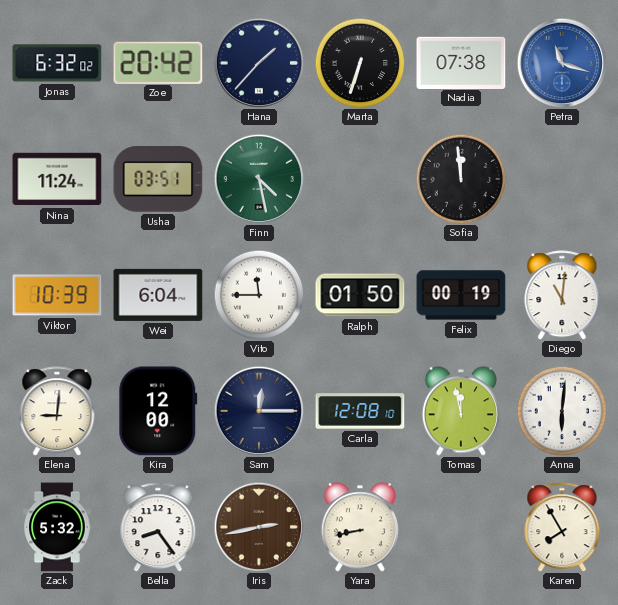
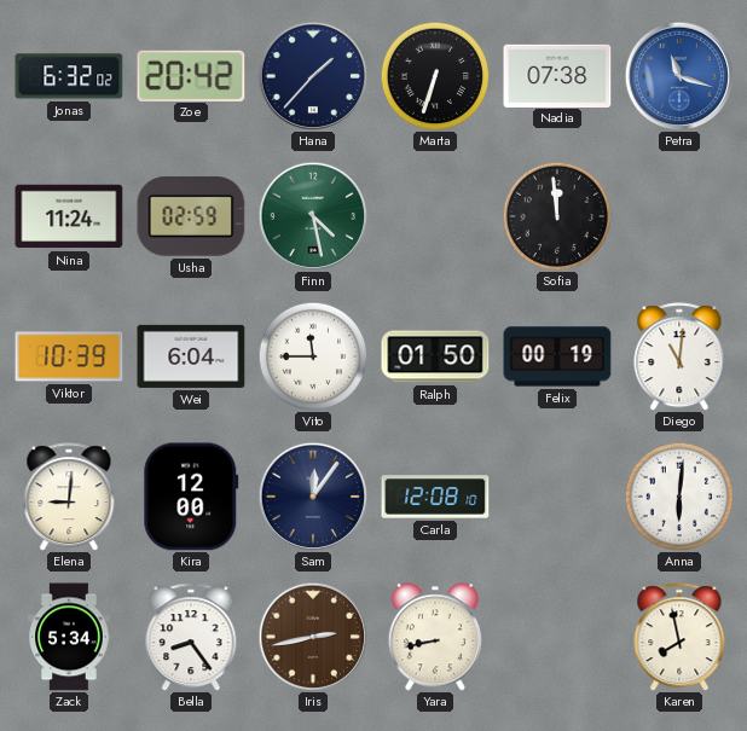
Usha: 03:51 -> 02:59 (191, 217)
Sam: 12:15 -> 12:06 (313, 497)
Tomas: 11:58 -> none (461, 411)
Zack: 5:32 -> 5:34 (69, 637)
Karen: 7:55 -> 7:58 (679, 637)
